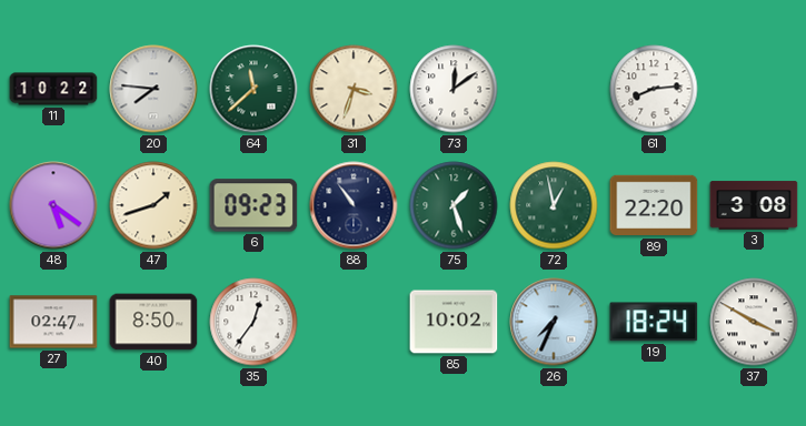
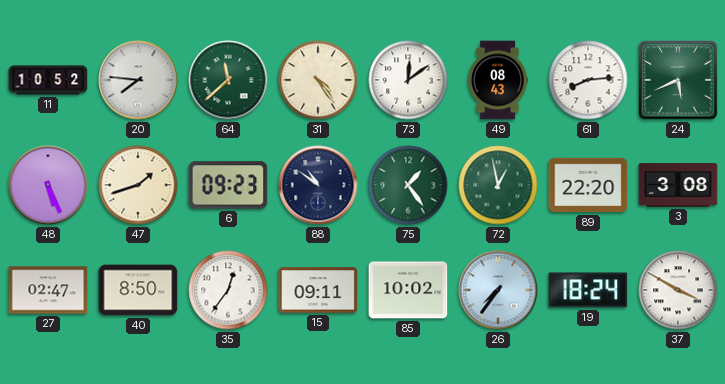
11: 10:22 -> 10:52 (48, 80)
31: 3:33 -> 4:24 (318, 80)
49: none -> 08:43 (498, 80)
24: none -> 5:41 (678, 80)
48: 5:21 -> 5:26 (48, 185)
88: 10:54 -> 10:51 (318, 185)
75: 1:27 -> 1:24 (408, 185)
15: none -> 09:11 (318, 290)
26: 7:34 -> 7:36 (498, 290)
